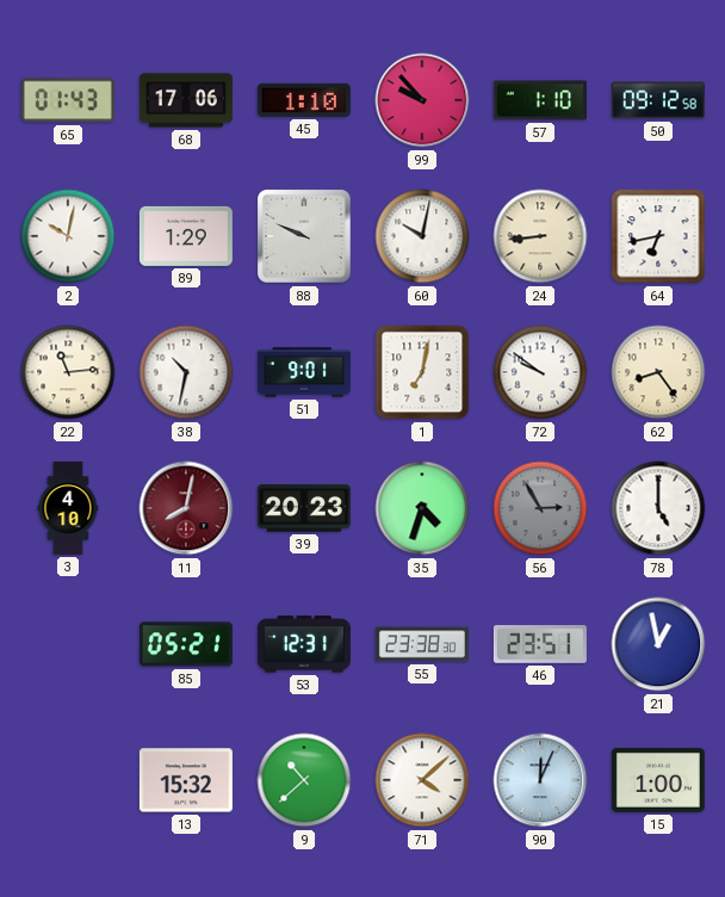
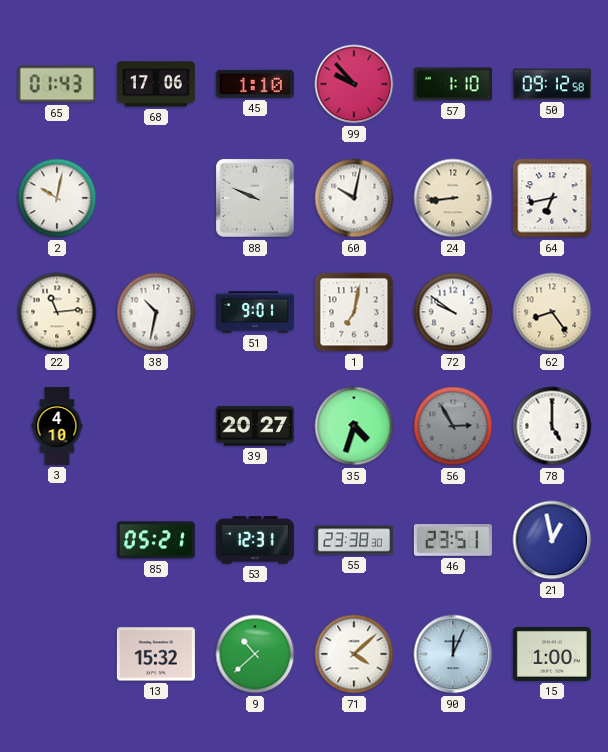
89: 1:29 -> none (186, 236)
11: 8:02 -> none (186, 508)
39: 20:23 -> 20:27 (255, 426)
